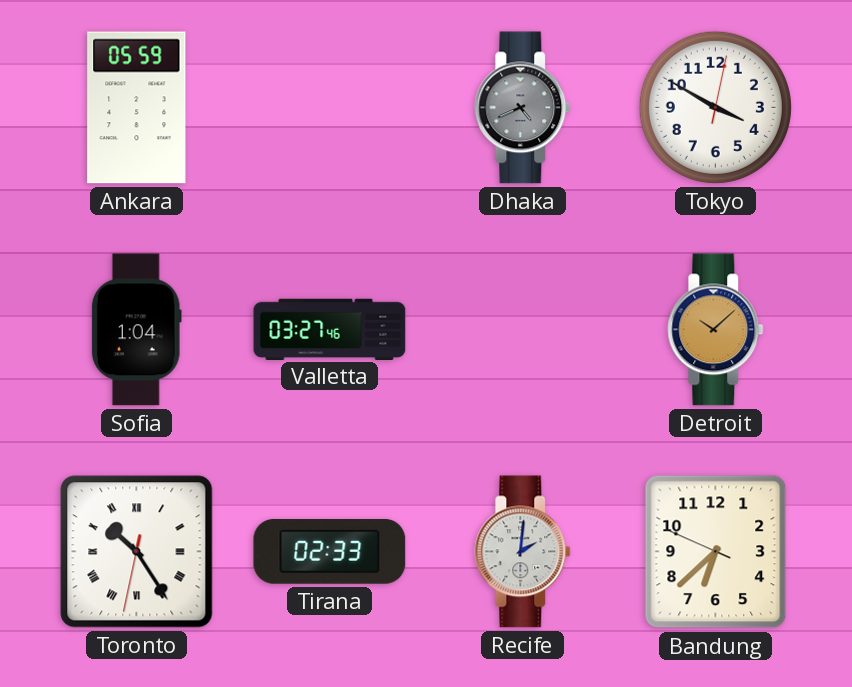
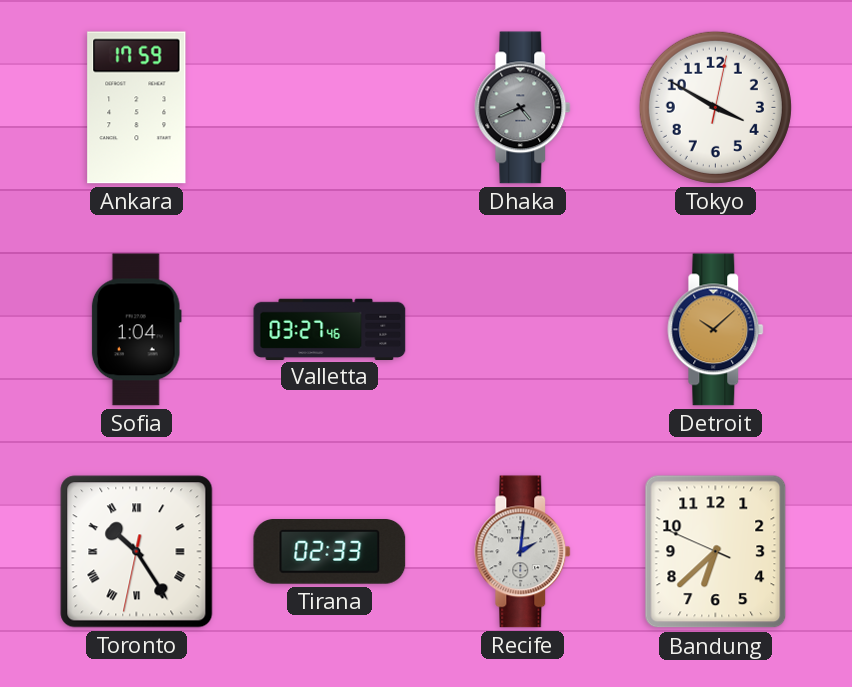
Ankara: 05:59 -> 17:59 (137, 108)
